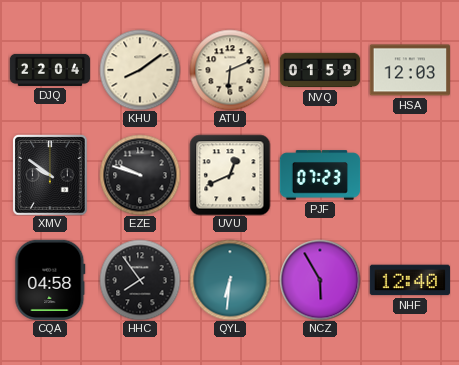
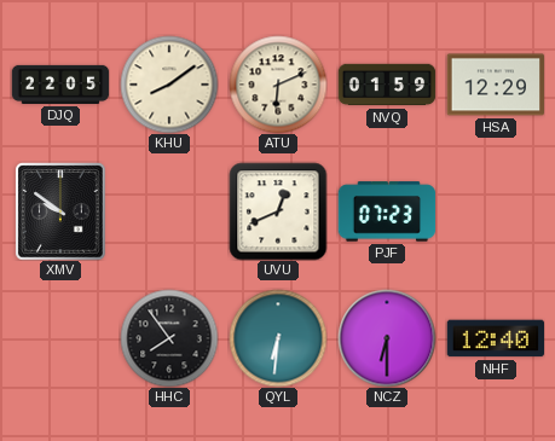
DJQ: 22:04 -> 22:05 (60, 85)
HSA: 12:03 -> 12:29 (495, 85)
EZE: 9:48 -> none (140, 175)
CQA: 04:58 -> none (50, 279)
NCZ: 5:55 -> 6:30 (387, 338)
